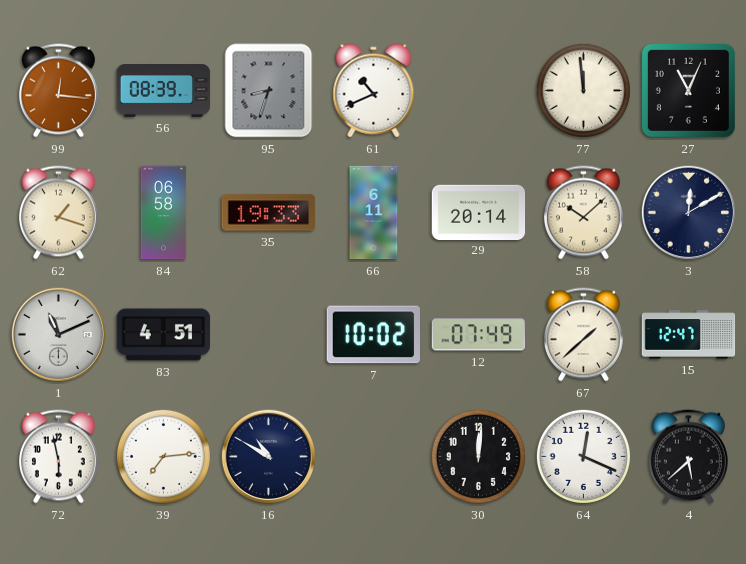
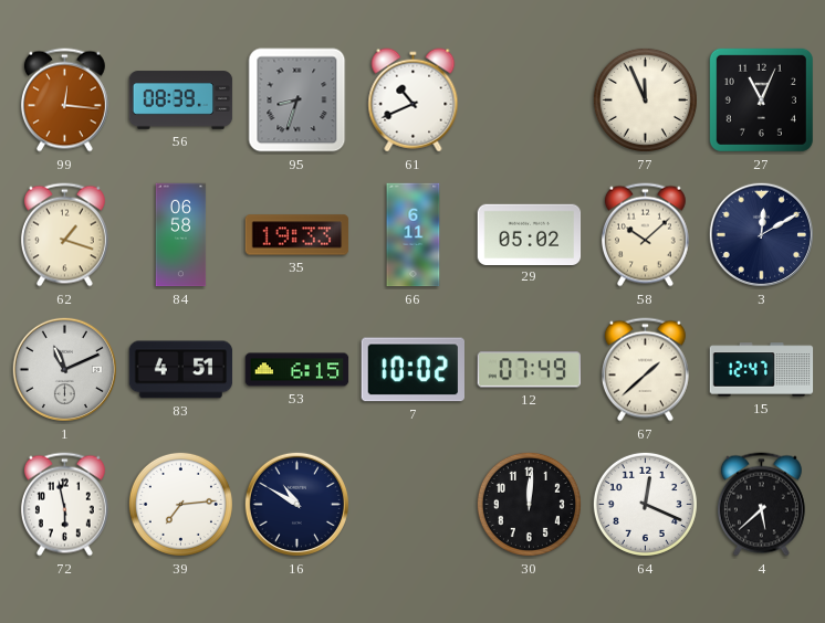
77: 11:59 -> 11:56 (645, 99)
29: 20:14 -> 05:02 (530, 234)
53: none -> 6:15 (297, 370)
